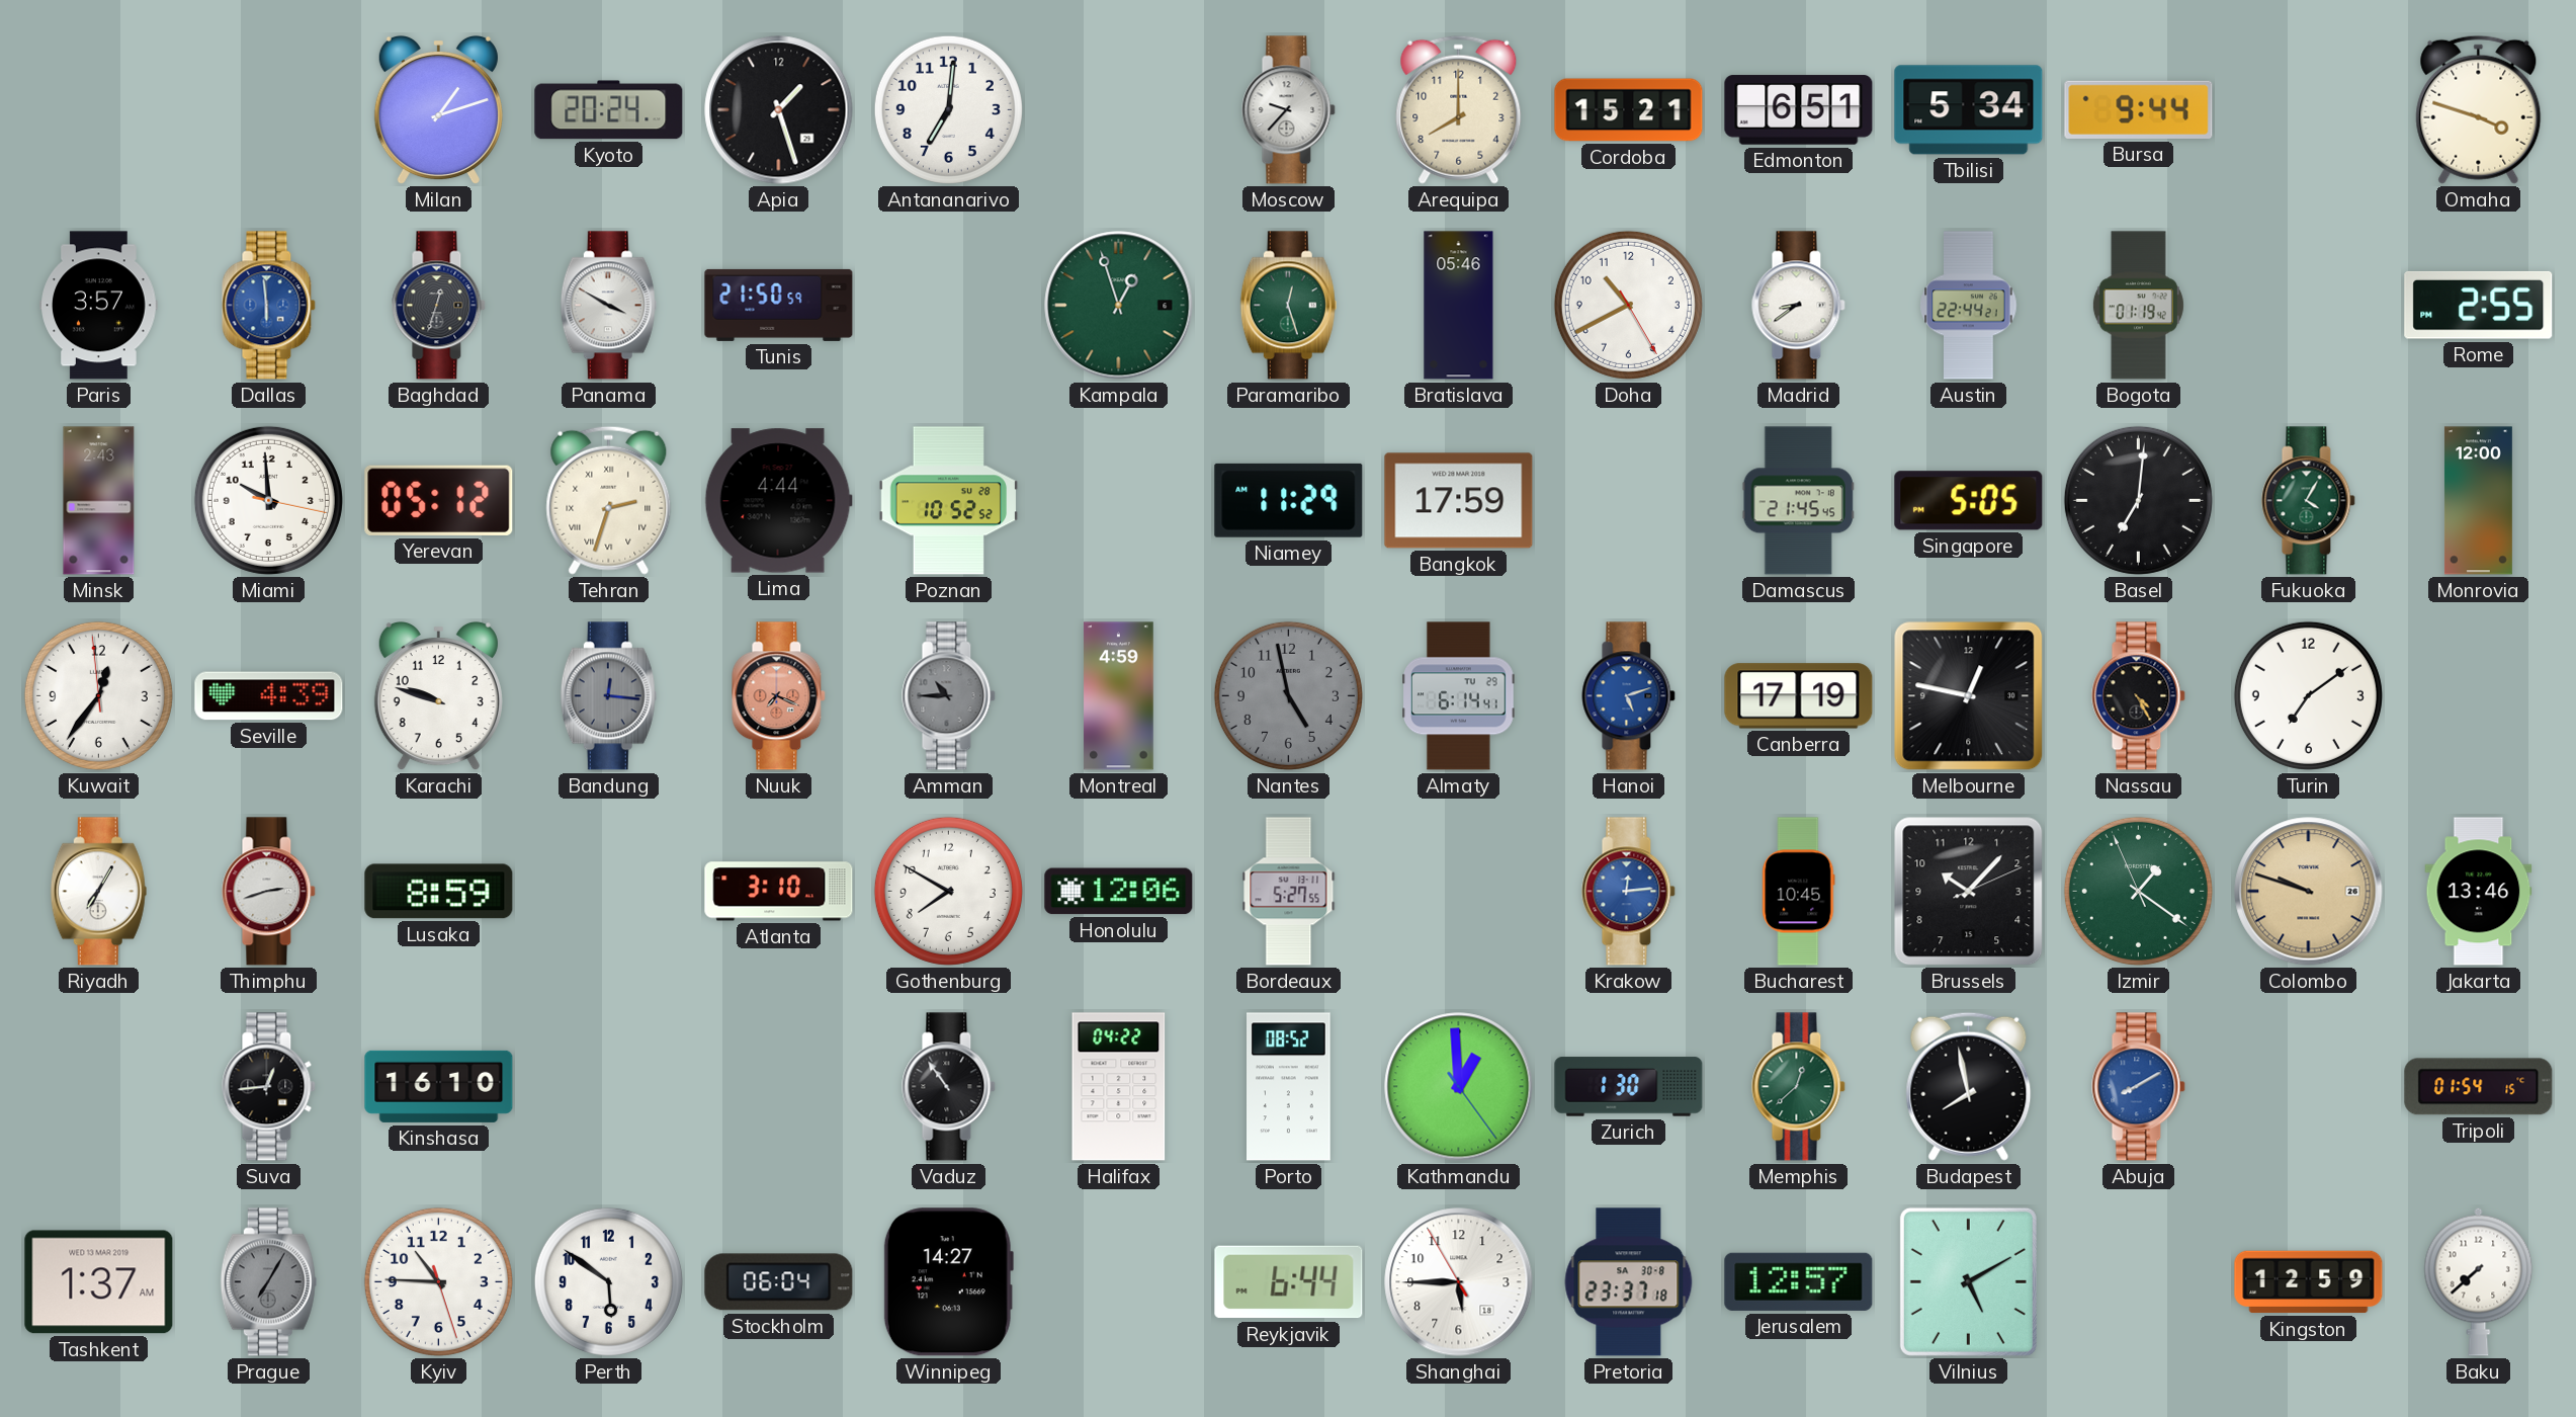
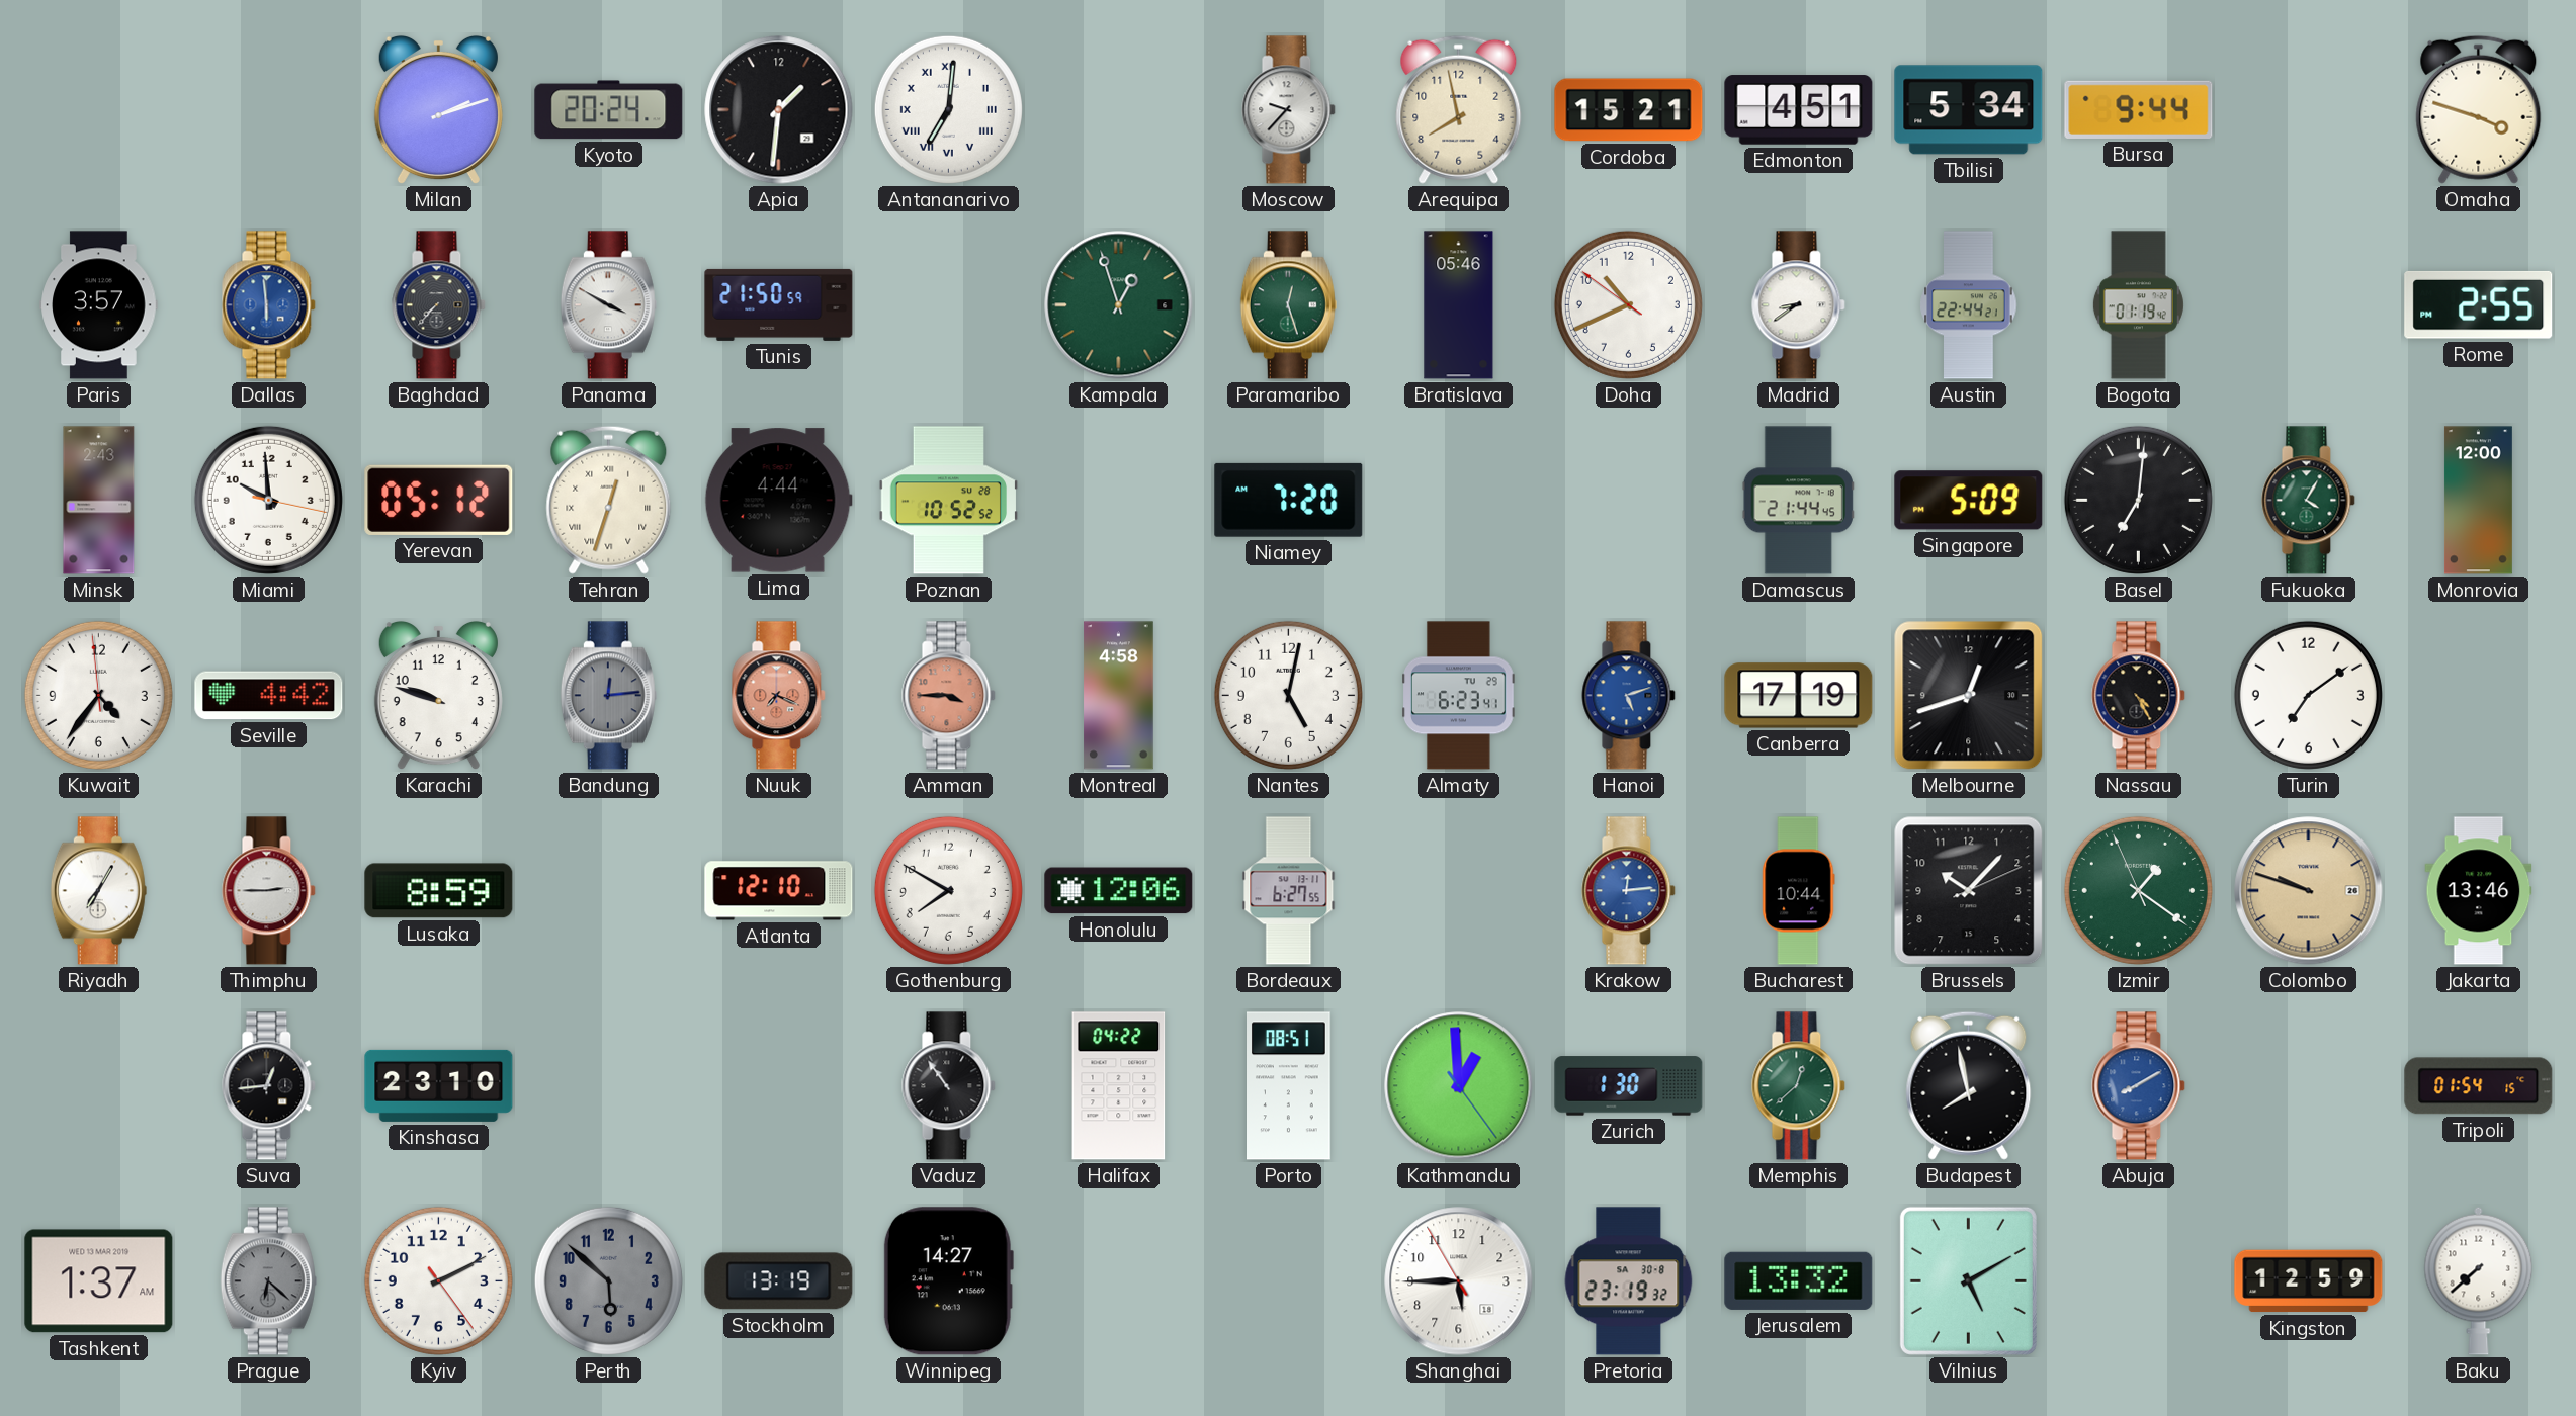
Milan: 1:12 -> 2:12 (438, 110)
Apia: 1:27 -> 1:31 (779, 110)
Antananarivo numerals: Arabic -> Roman (948, 109)
Arequipa: 8:00 -> 7:58 (1459, 109)
Edmonton: 6:51 -> 4:51 (1799, 110)
Baghdad: 12:33 -> 7:37 (439, 305)
Doha: 10:40:25 -> 10:40:51 (1628, 304)
Tehran: 2:33 -> 12:33 (609, 500)
Niamey: 11:29 -> 7:20 (1289, 500)
Bangkok: 17:59 -> none (1459, 501)
Damascus: 21:45 -> 21:44 (1798, 501)
Singapore: 5:05 -> 5:09 (1969, 501)
Kuwait: 12:35 -> 4:35 (98, 695)
Seville: 4:39 -> 4:42 (269, 696)
Bandung: 12:16 -> 12:14 (608, 696)
Amman: 10:45 -> 3:45 (949, 696)
Amman dial: grey -> salmon (949, 696)
Montreal: 4:59 -> 4:58 (1119, 696)
Nantes: 4:58 -> 5:02 (1288, 695)
Nantes dial: grey -> white (1288, 695)
Almaty: 6:14 -> 6:23 (1459, 696)
Melbourne: 12:47 -> 12:42 (1969, 696)
Thimphu: 2:42 -> 2:45 (269, 891)
Atlanta: 3:10 -> 12:10 (779, 891)
Bordeaux: 5:27 -> 6:27 (1289, 891)
Bucharest: 10:45 -> 10:44 (1799, 891)
Kinshasa: 16:10 -> 23:10 (439, 1085)
Porto: 08:52 -> 08:51 (1289, 1086)
Prague: 7:05 -> 6:22 (268, 1281)
Kyiv: 10:45 -> 2:10 (438, 1280)
Perth: 5:51 -> 5:52 (608, 1280)
Perth dial: white -> grey (608, 1280)
Stockholm: 06:04 -> 13:19 (779, 1281)
Reykjavik: 6:44 -> none (1289, 1282)
Pretoria: 23:37 -> 23:19 (1629, 1281)
Jerusalem: 12:57 -> 13:32 (1799, 1280)
